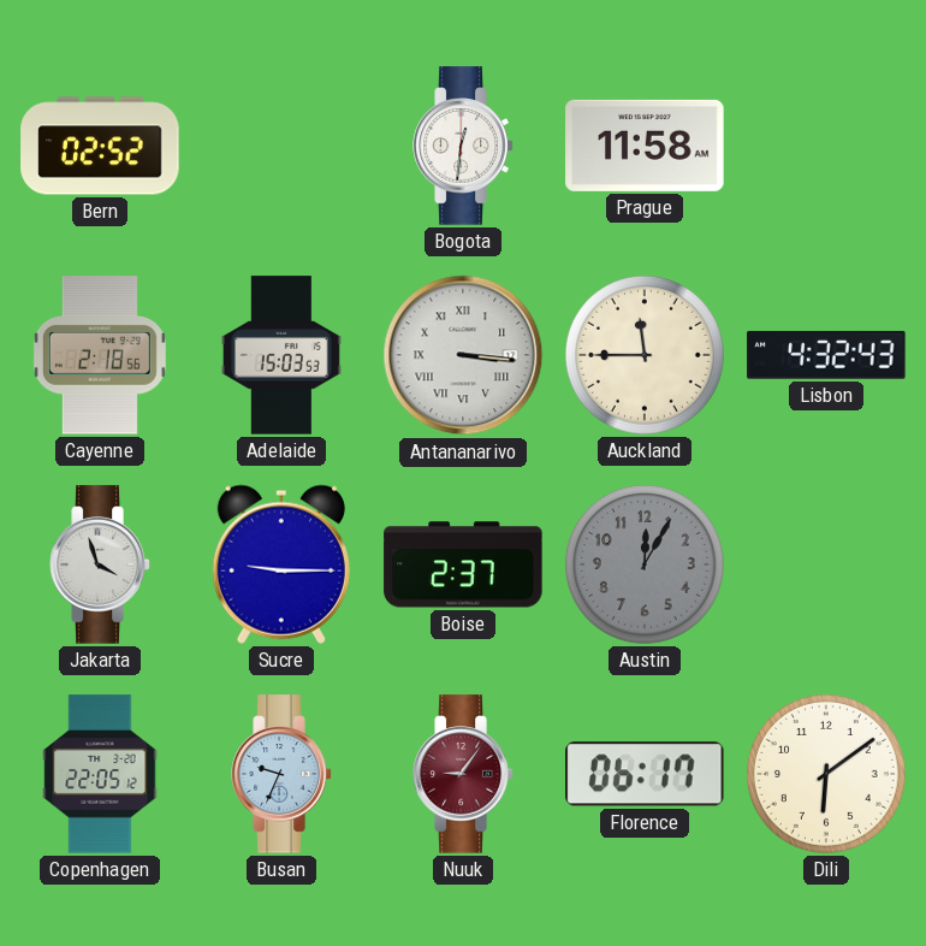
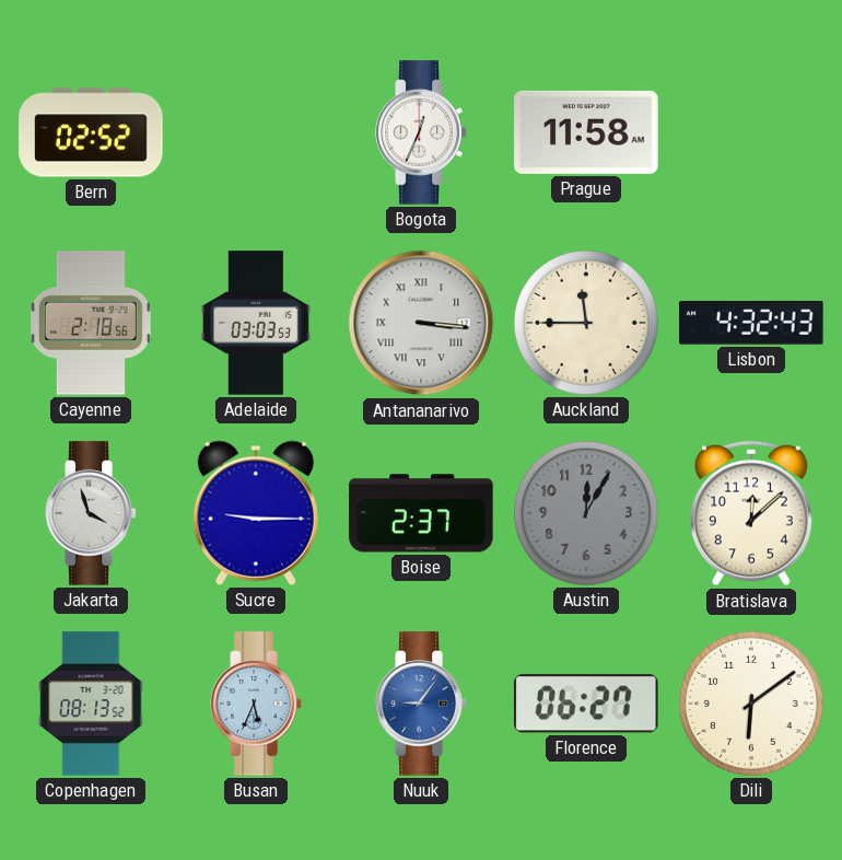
Bogota: 12:31 -> 12:34 (421, 132)
Adelaide: 15:03 -> 03:03 (256, 323)
Bratislava: none -> 12:08 (752, 513)
Copenhagen: 22:05 -> 08:13 (91, 704)
Busan: 9:34 -> 5:34 (256, 704)
Nuuk dial: burgundy -> blue (421, 704)
Florence: 06:17 -> 06:27 (587, 704)
